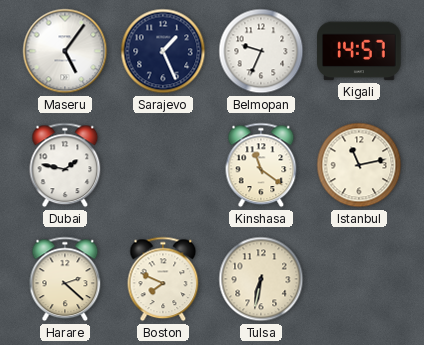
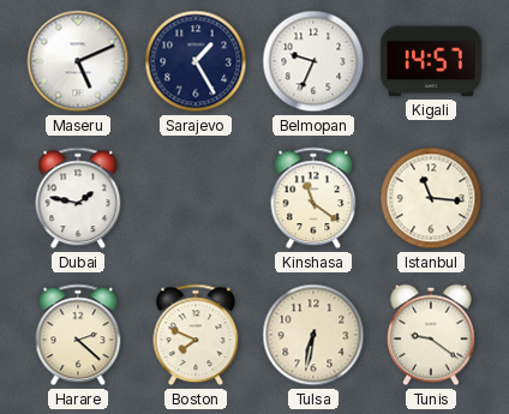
Maseru: 5:06 -> 5:11 (78, 61)
Sarajevo: 1:26 -> 1:25 (196, 61)
Istanbul: 11:13 -> 11:16 (431, 198)
Tunis: none -> 9:21 (431, 335)
